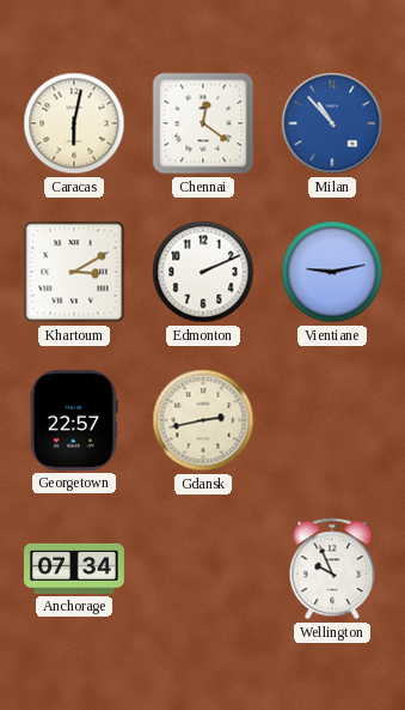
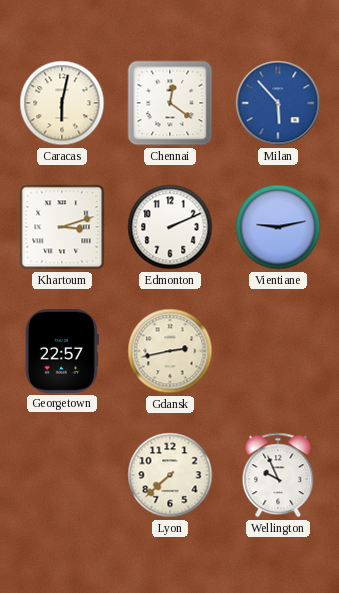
Milan: 10:53 -> 5:53 (278, 103)
Khartoum: 3:10 -> 3:12 (62, 227)
Anchorage: 07:34 -> none (75, 569)
Lyon: none -> 7:38 (170, 475)
